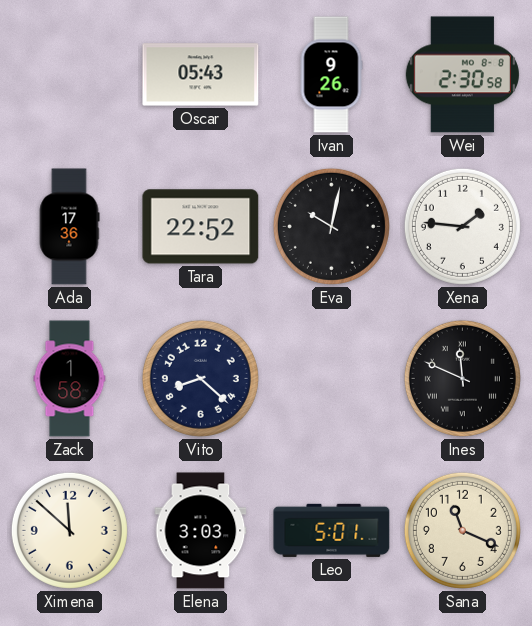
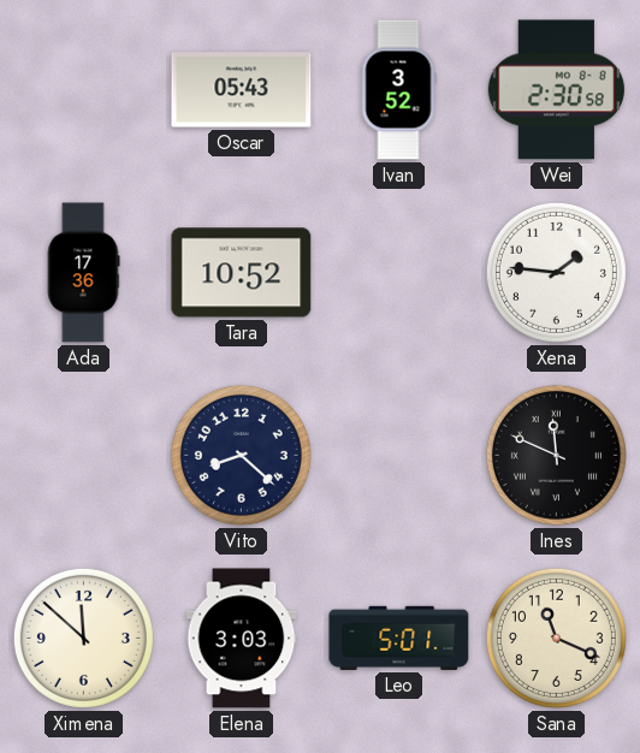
Ivan: 9:26 -> 3:52 (398, 90)
Tara: 22:52 -> 10:52 (242, 273)
Eva: 10:02 -> none (331, 226)
Zack: 1:58 -> none (70, 379)
